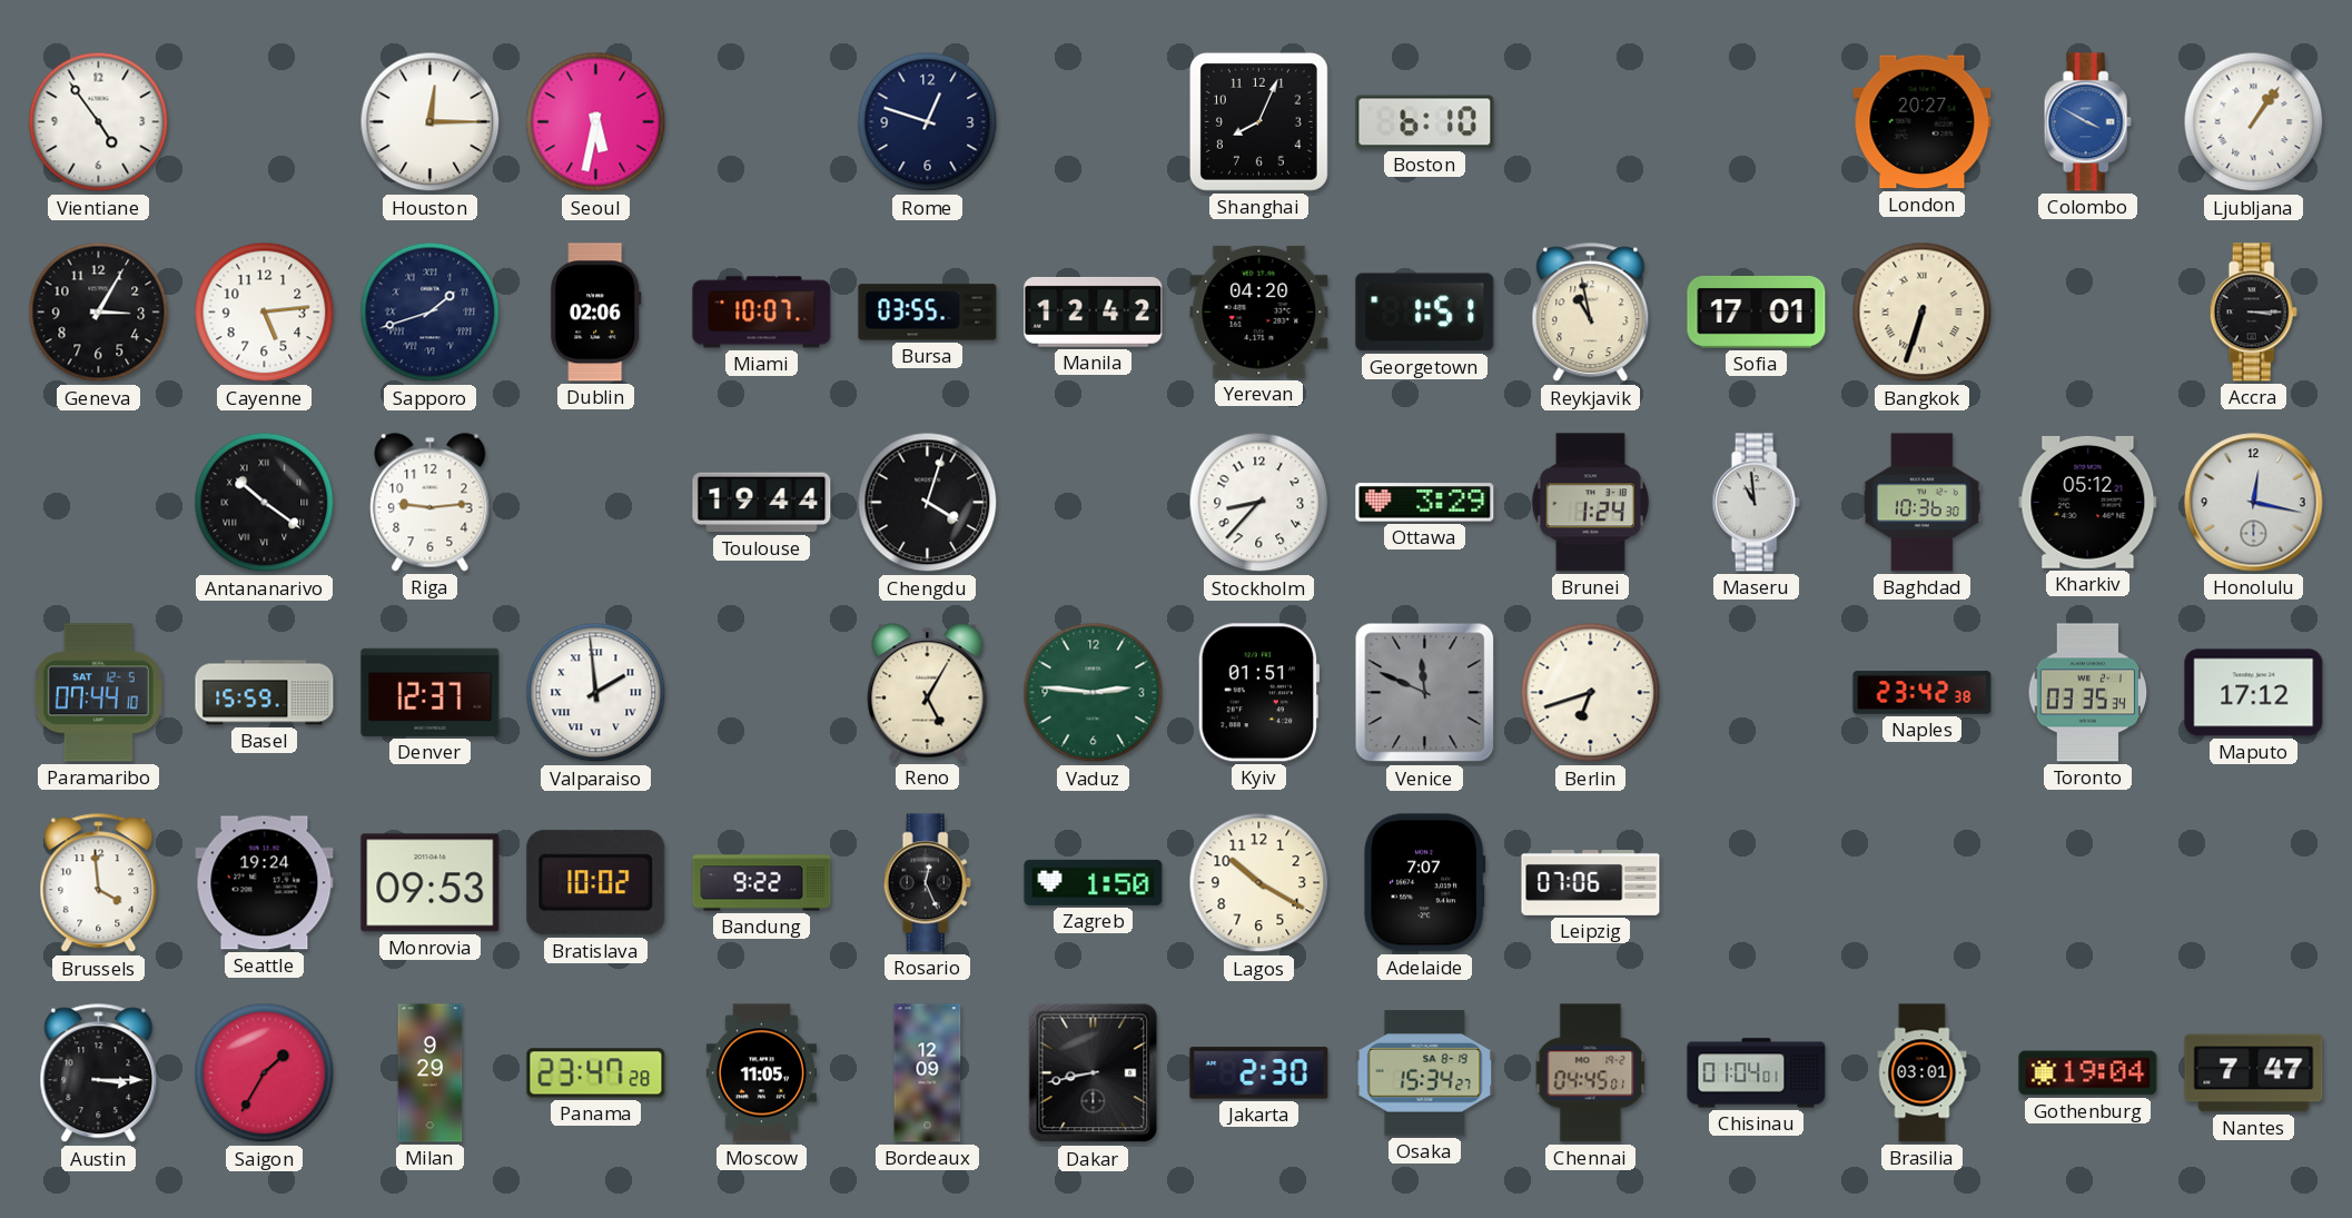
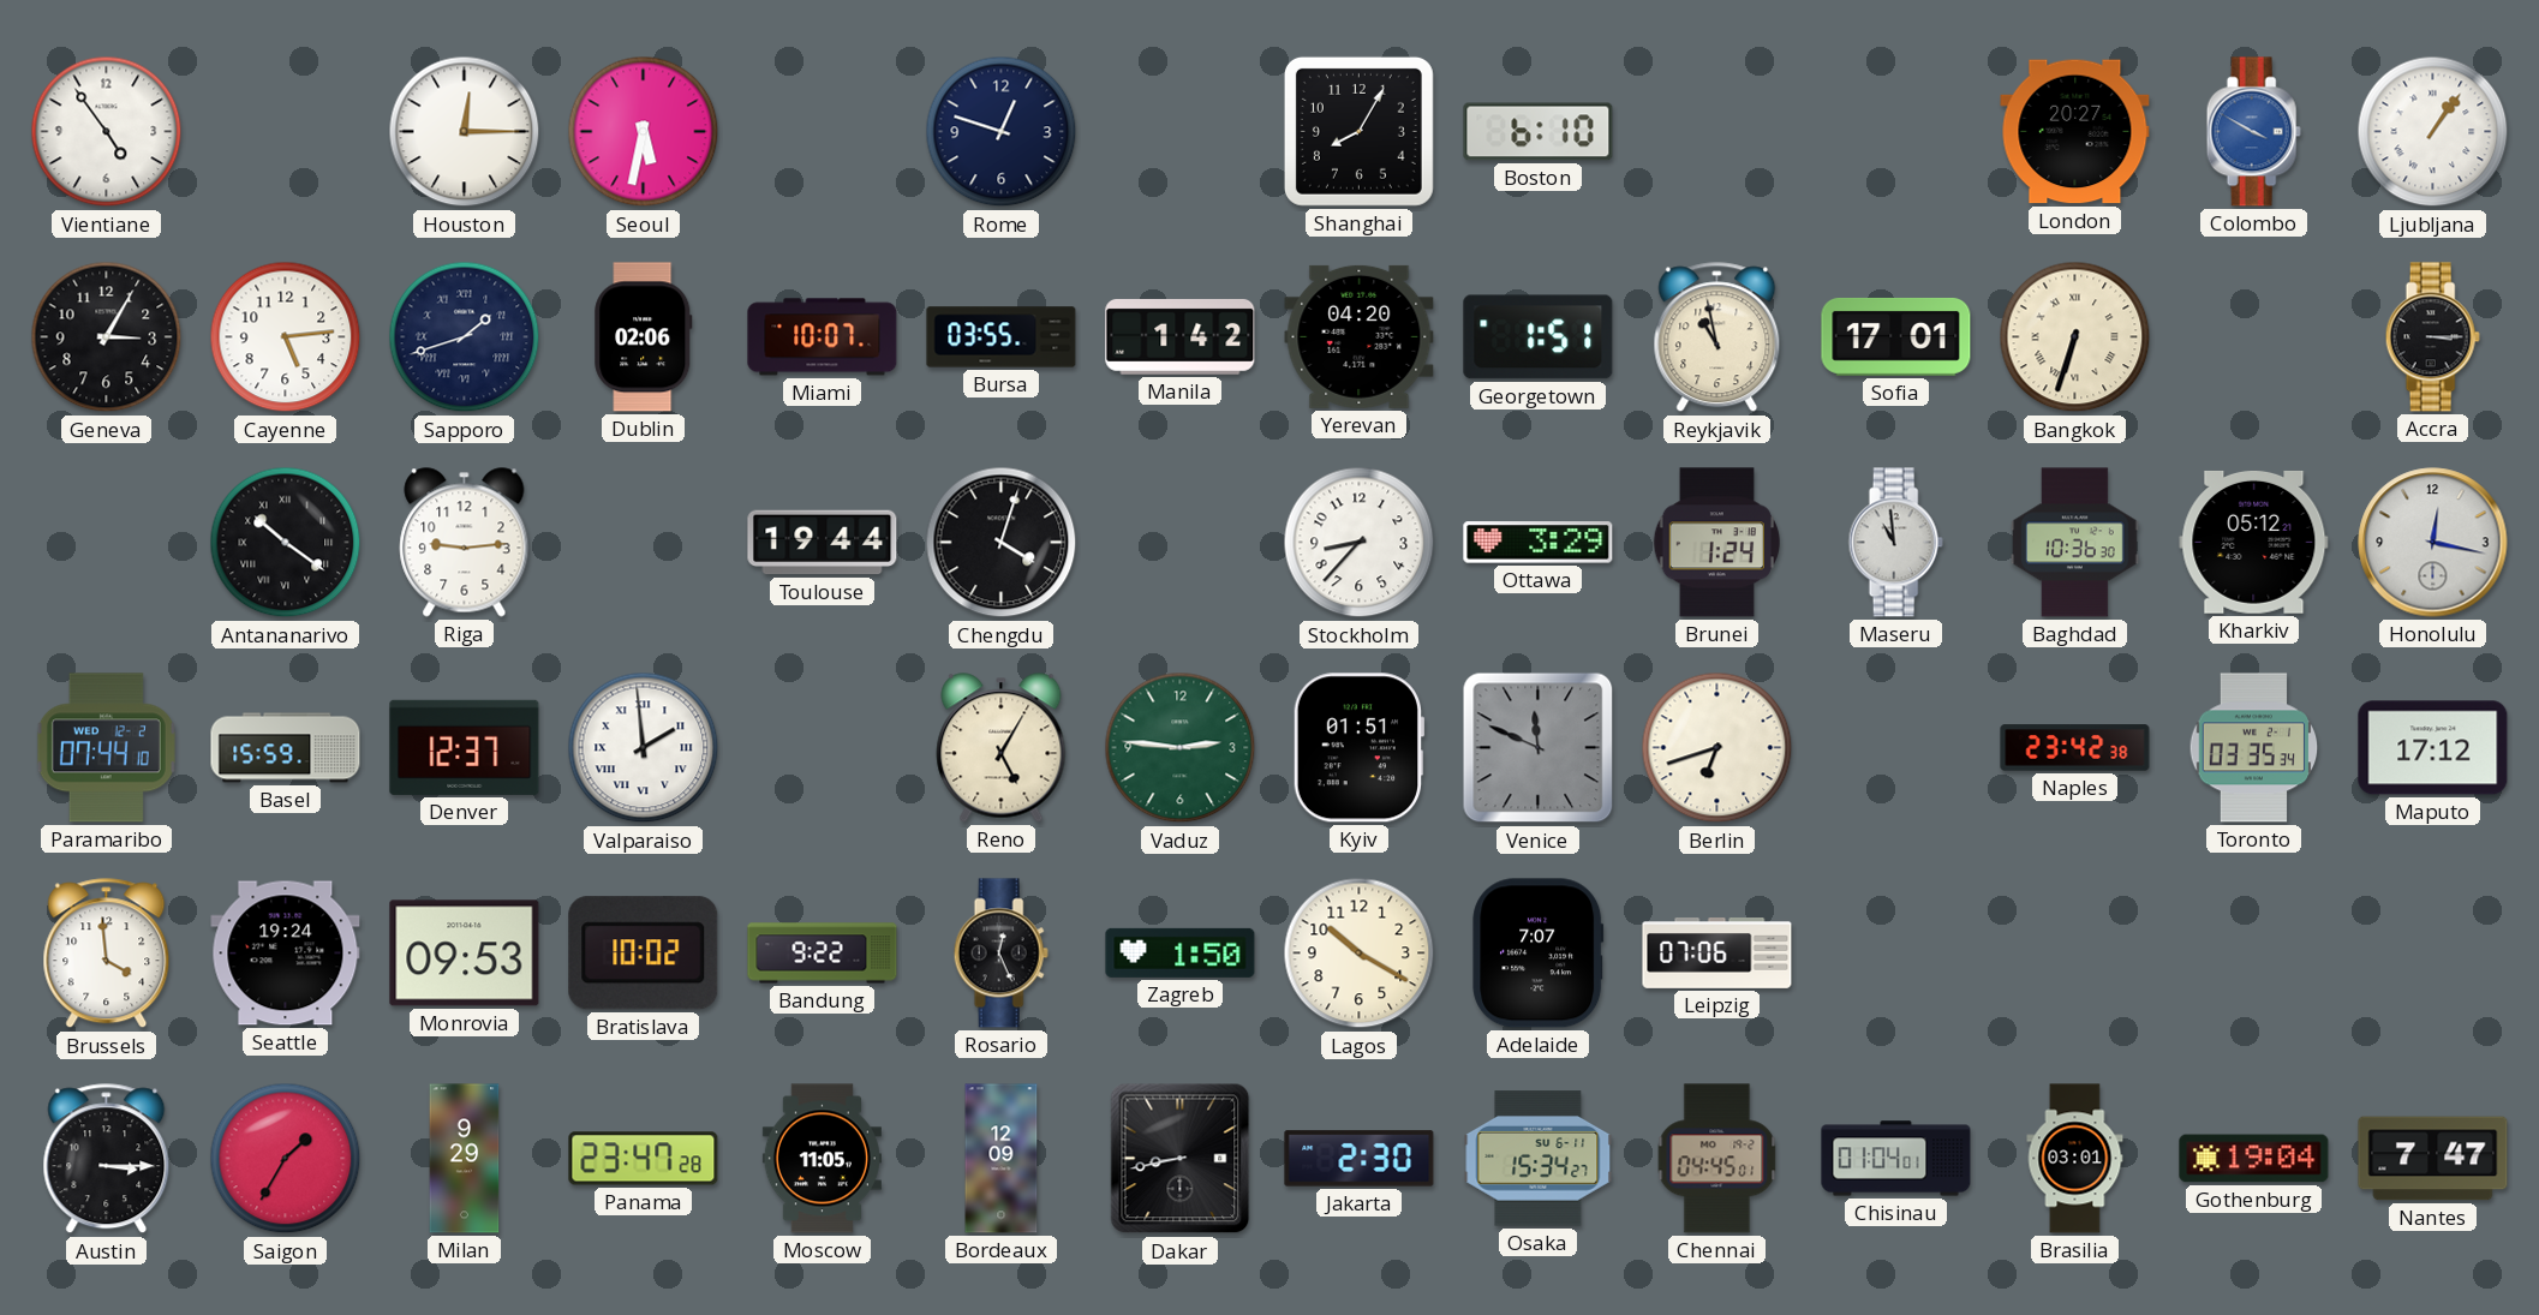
Shanghai: 8:04 -> 8:05 (1358, 131)
Manila: 12:42 -> 1:42 (1181, 336)
Paramaribo date: SAT 12-5 -> WED 12-2 (106, 748)
Osaka date: SA 8-19 -> SU 6-11 (1539, 1159)
